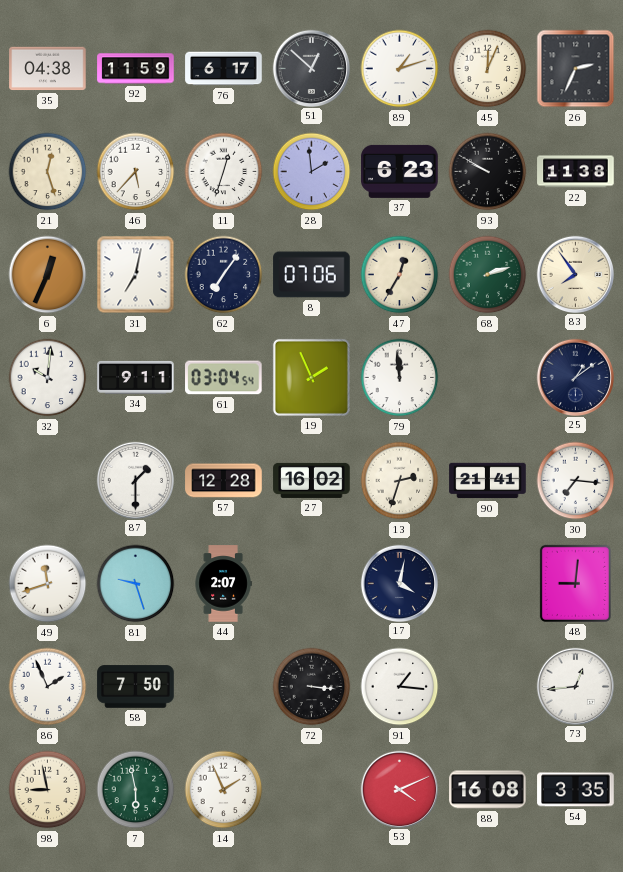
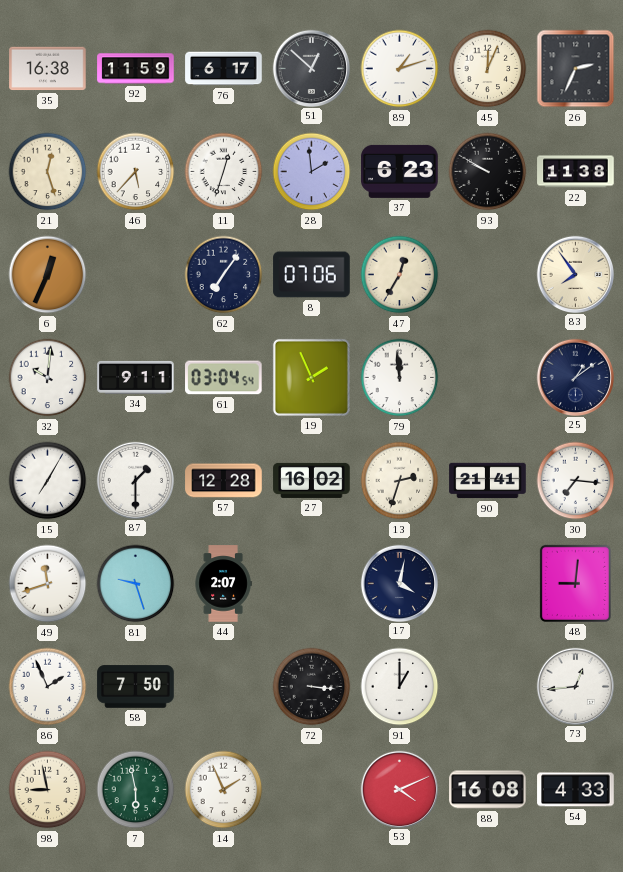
35: 04:38 -> 16:38 (48, 69)
31: 7:02 -> none (136, 275)
68: 2:12 -> none (488, 275)
15: none -> 7:05 (48, 481)
91: 1:16 -> 1:00 (400, 687)
54: 3:35 -> 4:33 (576, 790)
